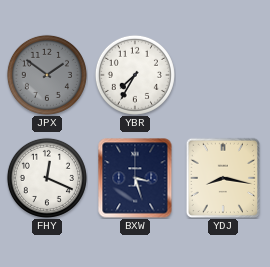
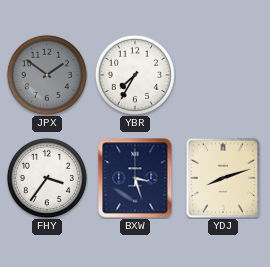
FHY: 12:19 -> 3:36 (47, 178)
YDJ: 8:17 -> 8:12 (222, 177)
